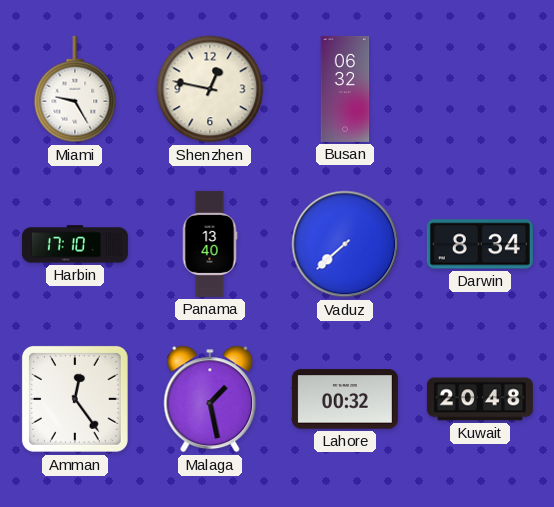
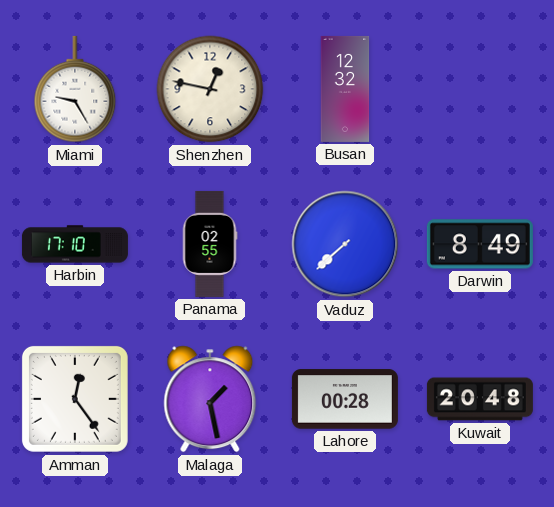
Busan: 06:32 -> 12:32 (345, 89)
Panama: 13:40 -> 02:55 (210, 244)
Darwin: 8:34 -> 8:49 (480, 244)
Lahore: 00:32 -> 00:28 (345, 399)
